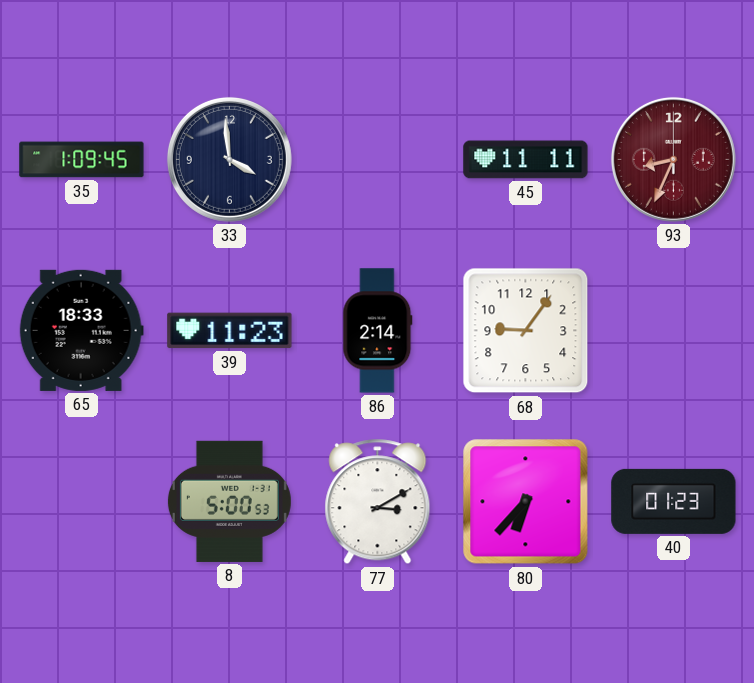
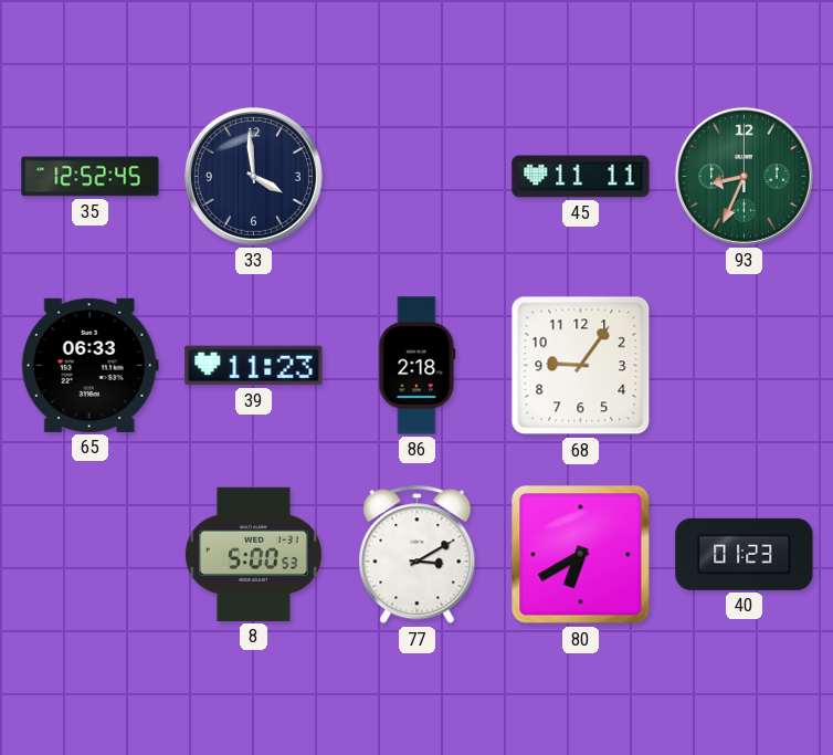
35: 1:09 -> 12:52 (91, 177)
93 dial: burgundy -> green (744, 176)
65: 18:33 -> 06:33 (89, 365)
86: 2:14 -> 2:18 (418, 366)
80: 6:37 -> 6:40 (581, 555)
